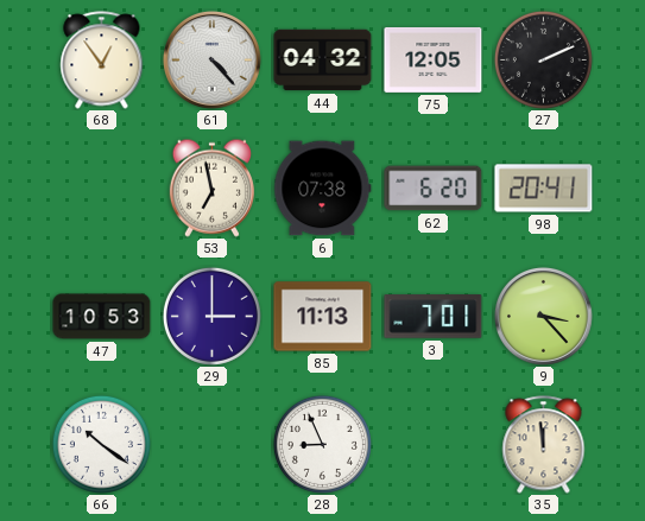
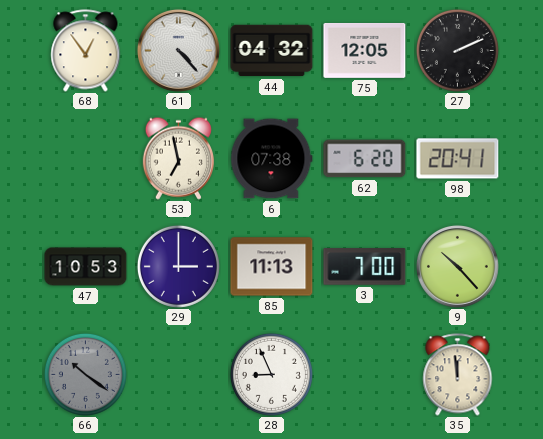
3: 7:01 -> 7:00 (365, 267)
9: 3:23 -> 10:23 (458, 267)
66 dial: white -> grey (85, 374)
